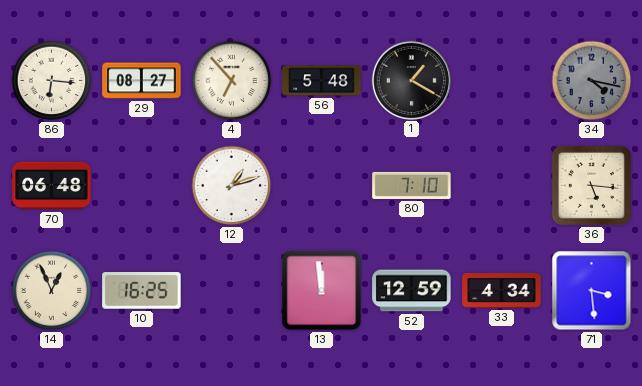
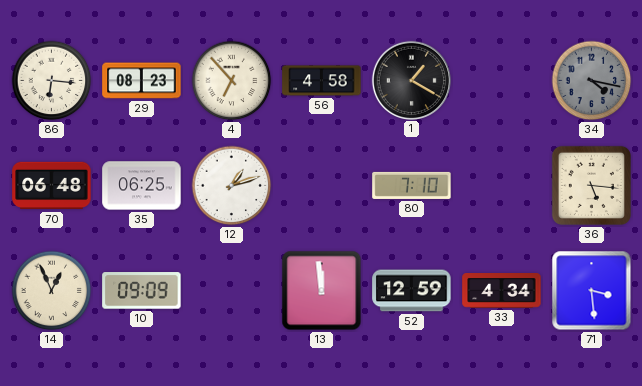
29: 08:27 -> 08:23 (142, 81)
56: 5:48 -> 4:58 (322, 81)
35: none -> 06:25 (142, 186)
10: 16:25 -> 09:09 (142, 291)
